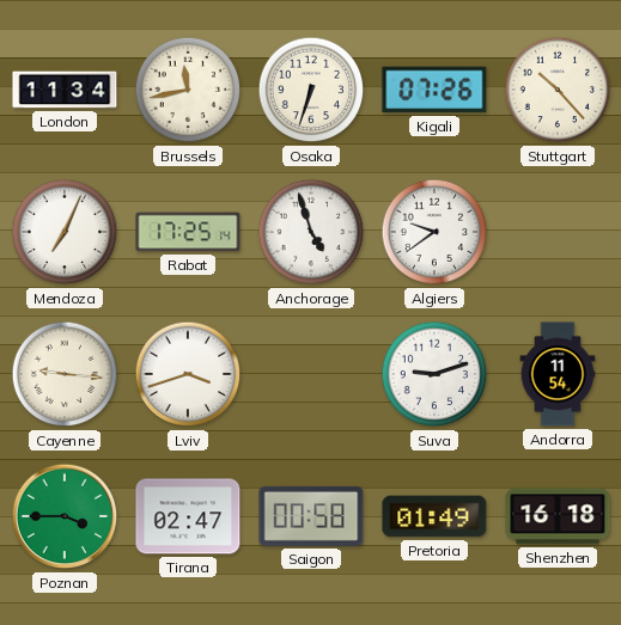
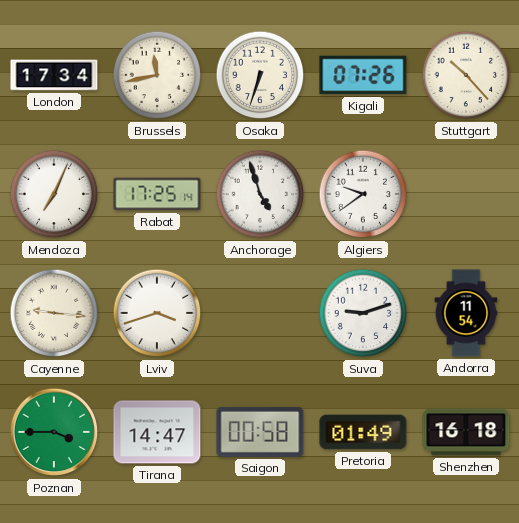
London: 11:34 -> 17:34 (54, 75)
Tirana: 02:47 -> 14:47 (157, 432)
